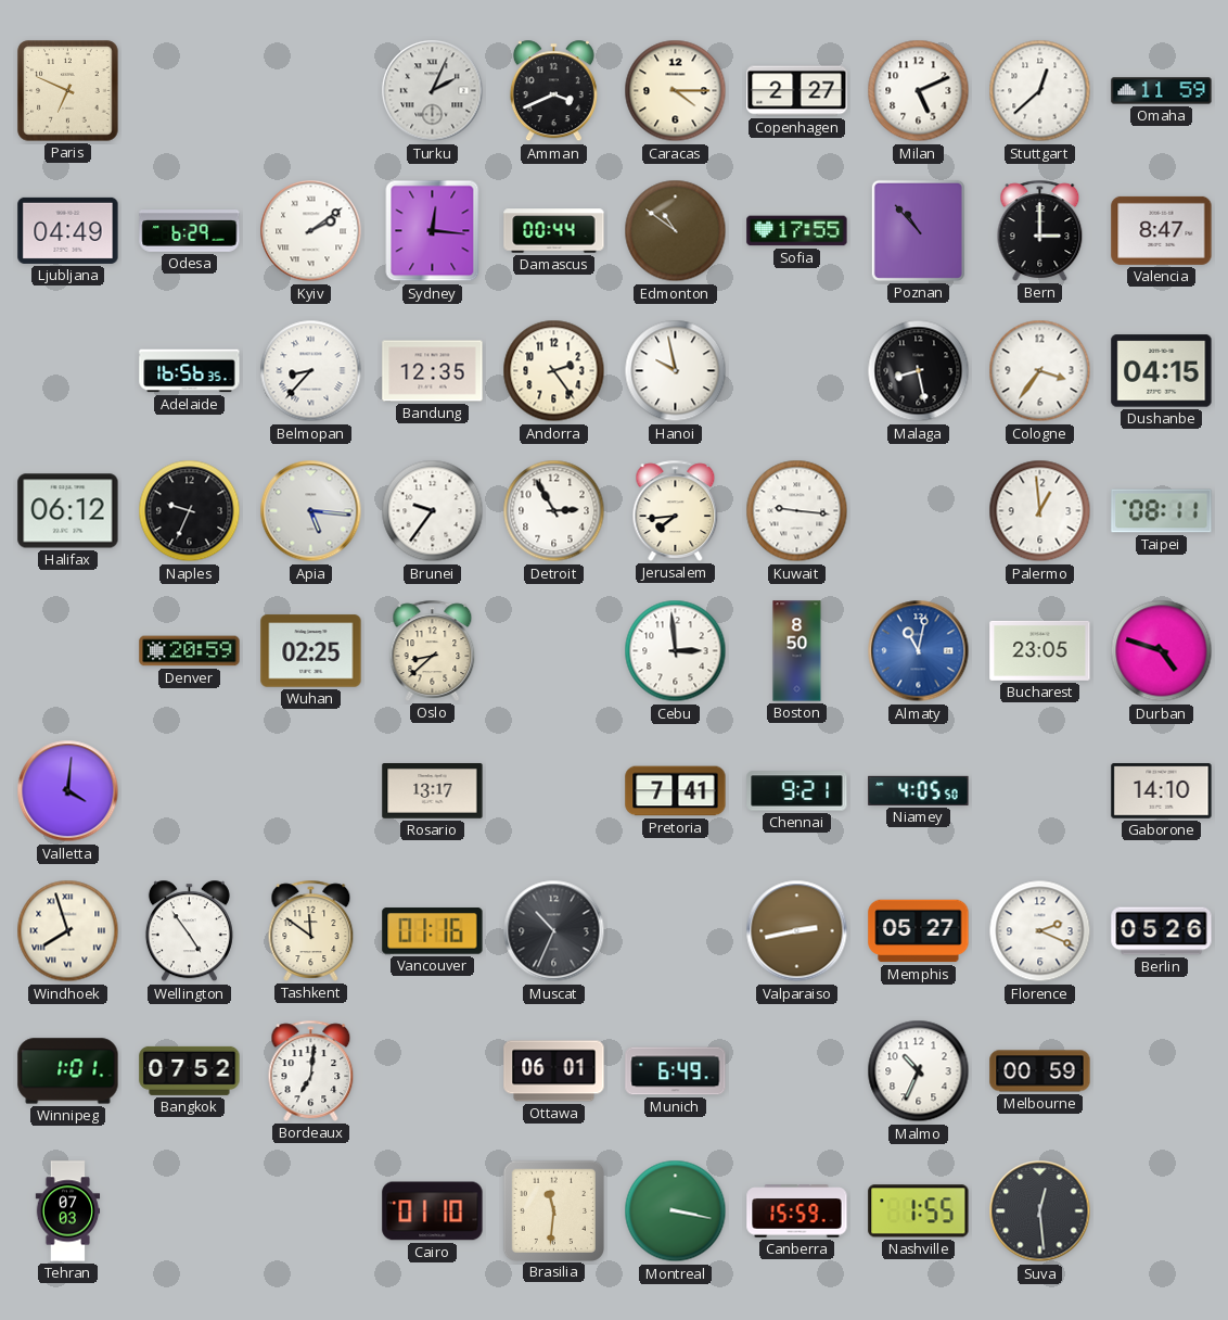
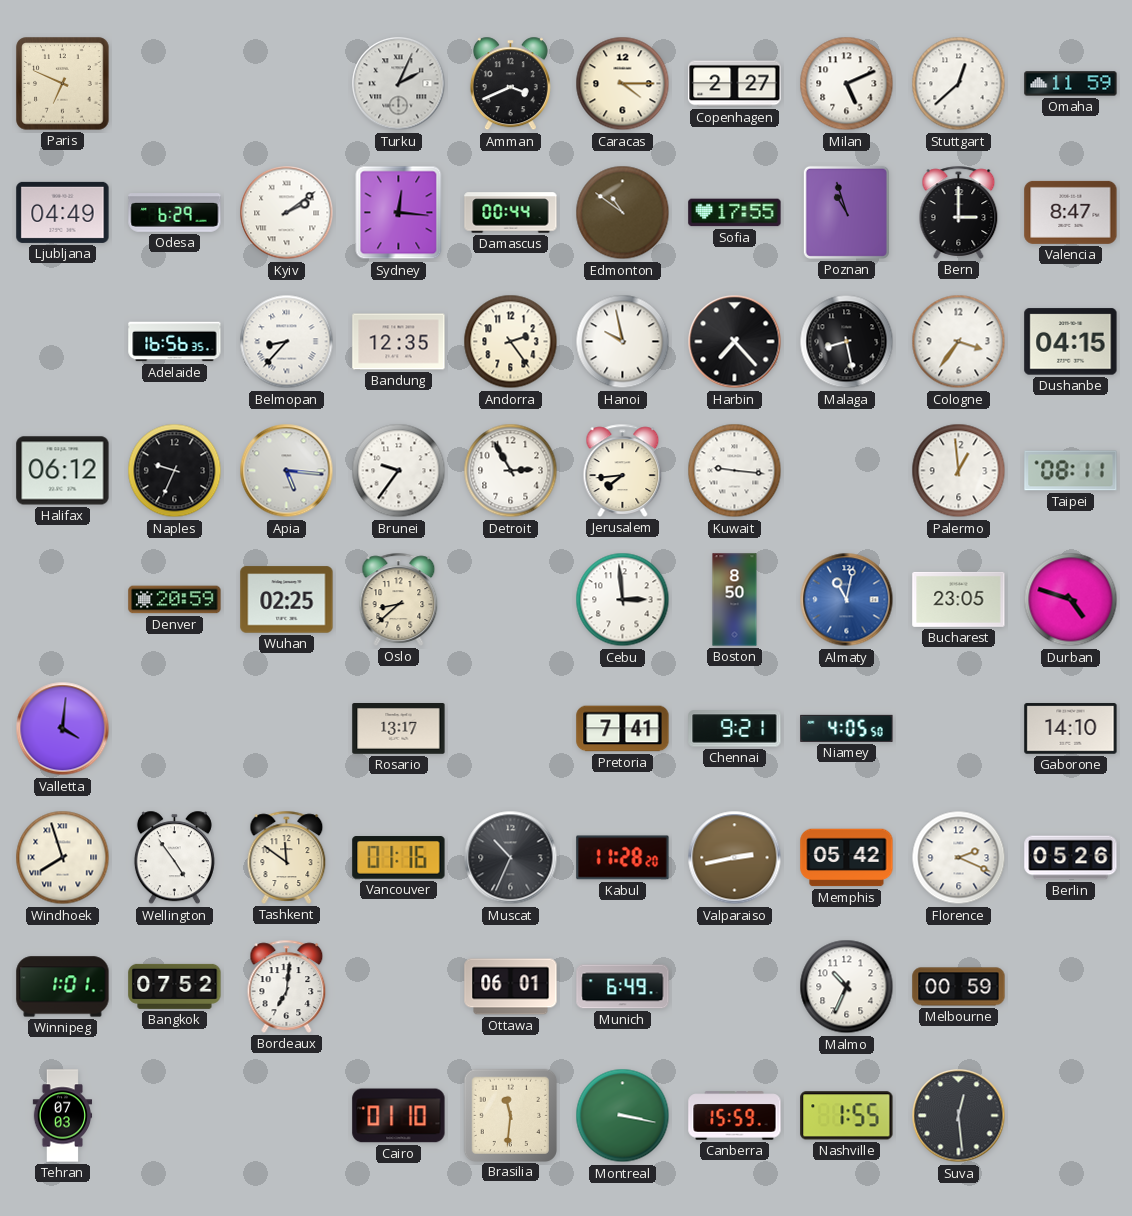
Poznan: 10:53 -> 10:57 (846, 212)
Harbin: none -> 7:23 (735, 342)
Kabul: none -> 11:28 (623, 858)
Memphis: 05:27 -> 05:42 (847, 858)
